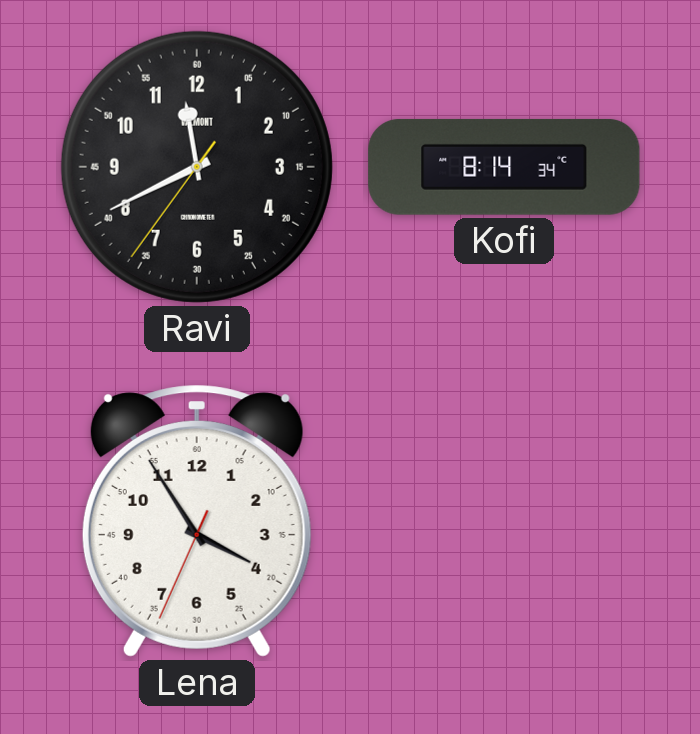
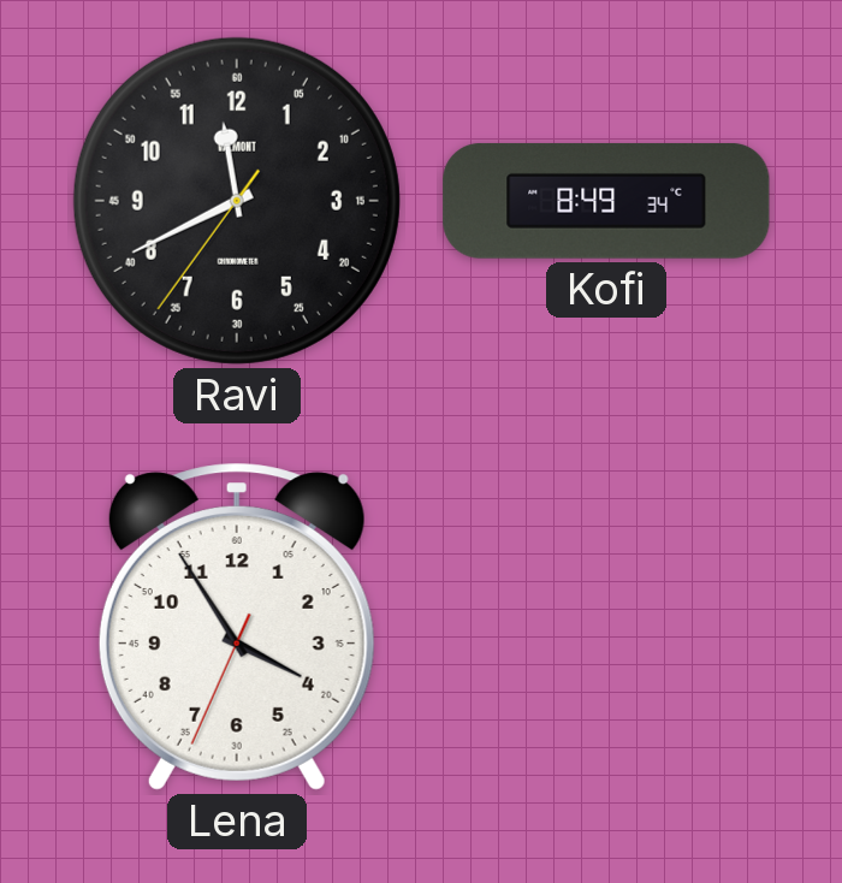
Kofi: 8:14 -> 8:49 (606, 201)
